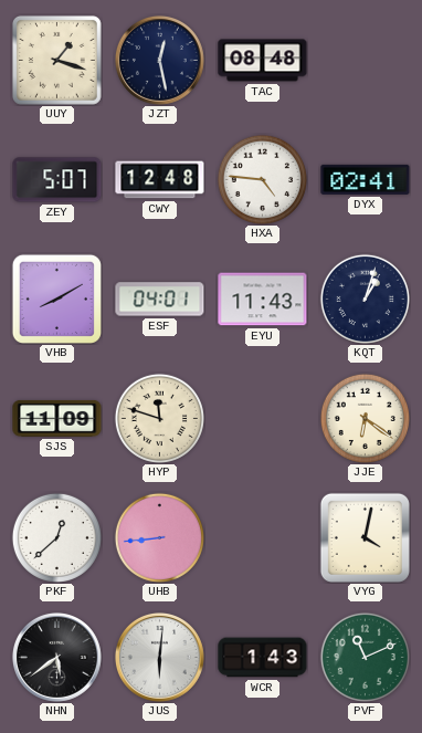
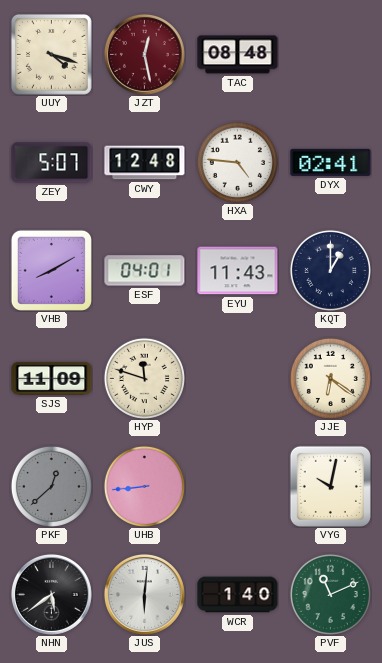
UUY: 1:18 -> 4:18 (51, 54)
JZT dial: navy -> burgundy (144, 54)
KQT: 1:03 -> 1:00 (330, 270)
PKF dial: white -> grey (51, 486)
VYG: 4:02 -> 10:02 (330, 486)
WCR: 1:43 -> 1:40 (238, 595)
